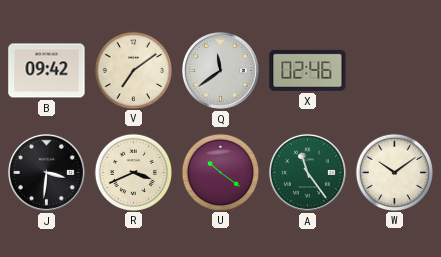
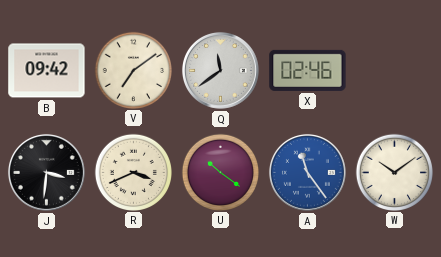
A dial: green -> blue (307, 172)
